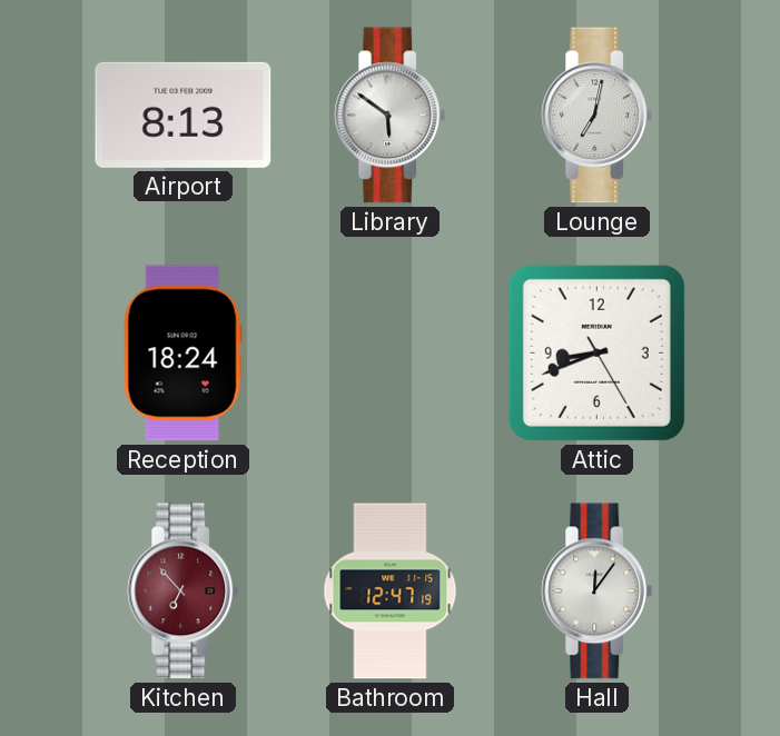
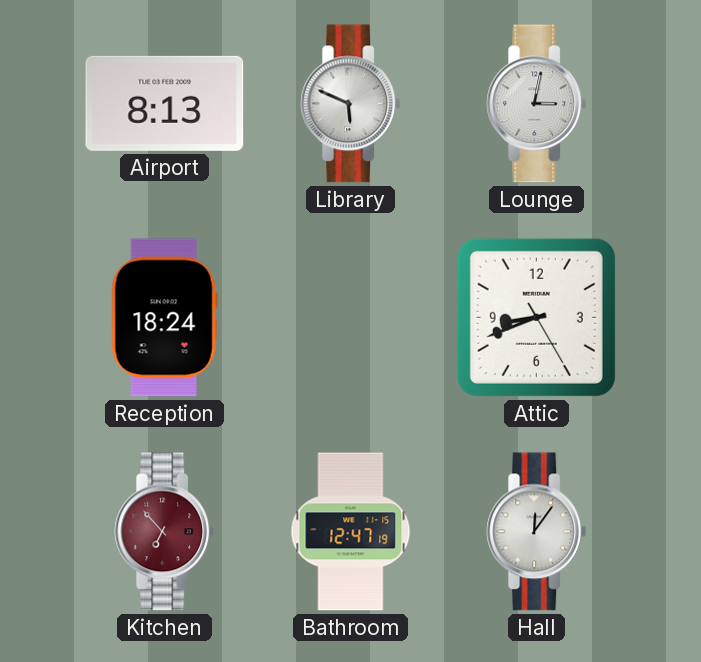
Library: 5:51 -> 5:49 (351, 104)
Lounge: 7:02 -> 3:02 (537, 104)
